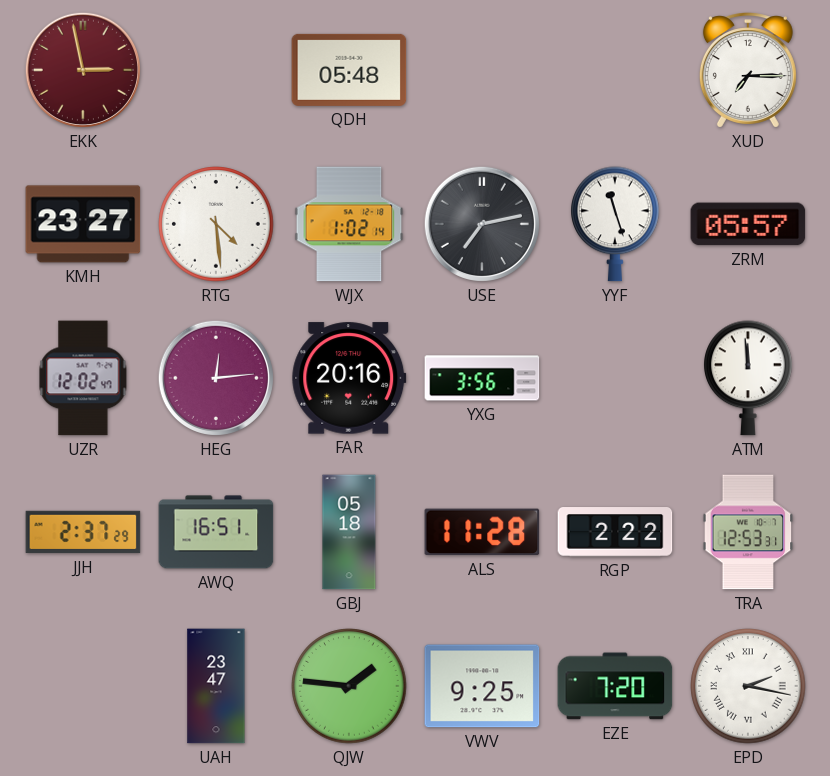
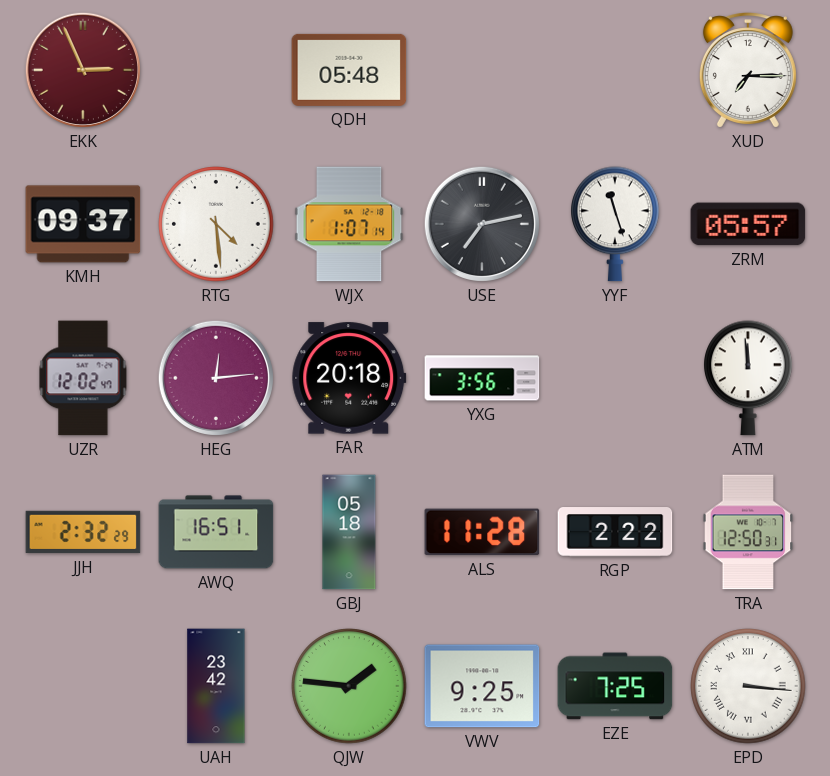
EKK: 2:58 -> 2:56 (83, 70)
KMH: 23:27 -> 09:37 (83, 224)
WJX: 1:02 -> 1:07 (349, 224)
FAR: 20:16 -> 20:18 (349, 378)
JJH: 2:37 -> 2:32 (83, 532)
TRA: 12:53 -> 12:50 (748, 532)
UAH: 23:47 -> 23:42 (216, 686)
EZE: 7:20 -> 7:25 (615, 686)
EPD: 2:17 -> 3:16 (748, 686)
